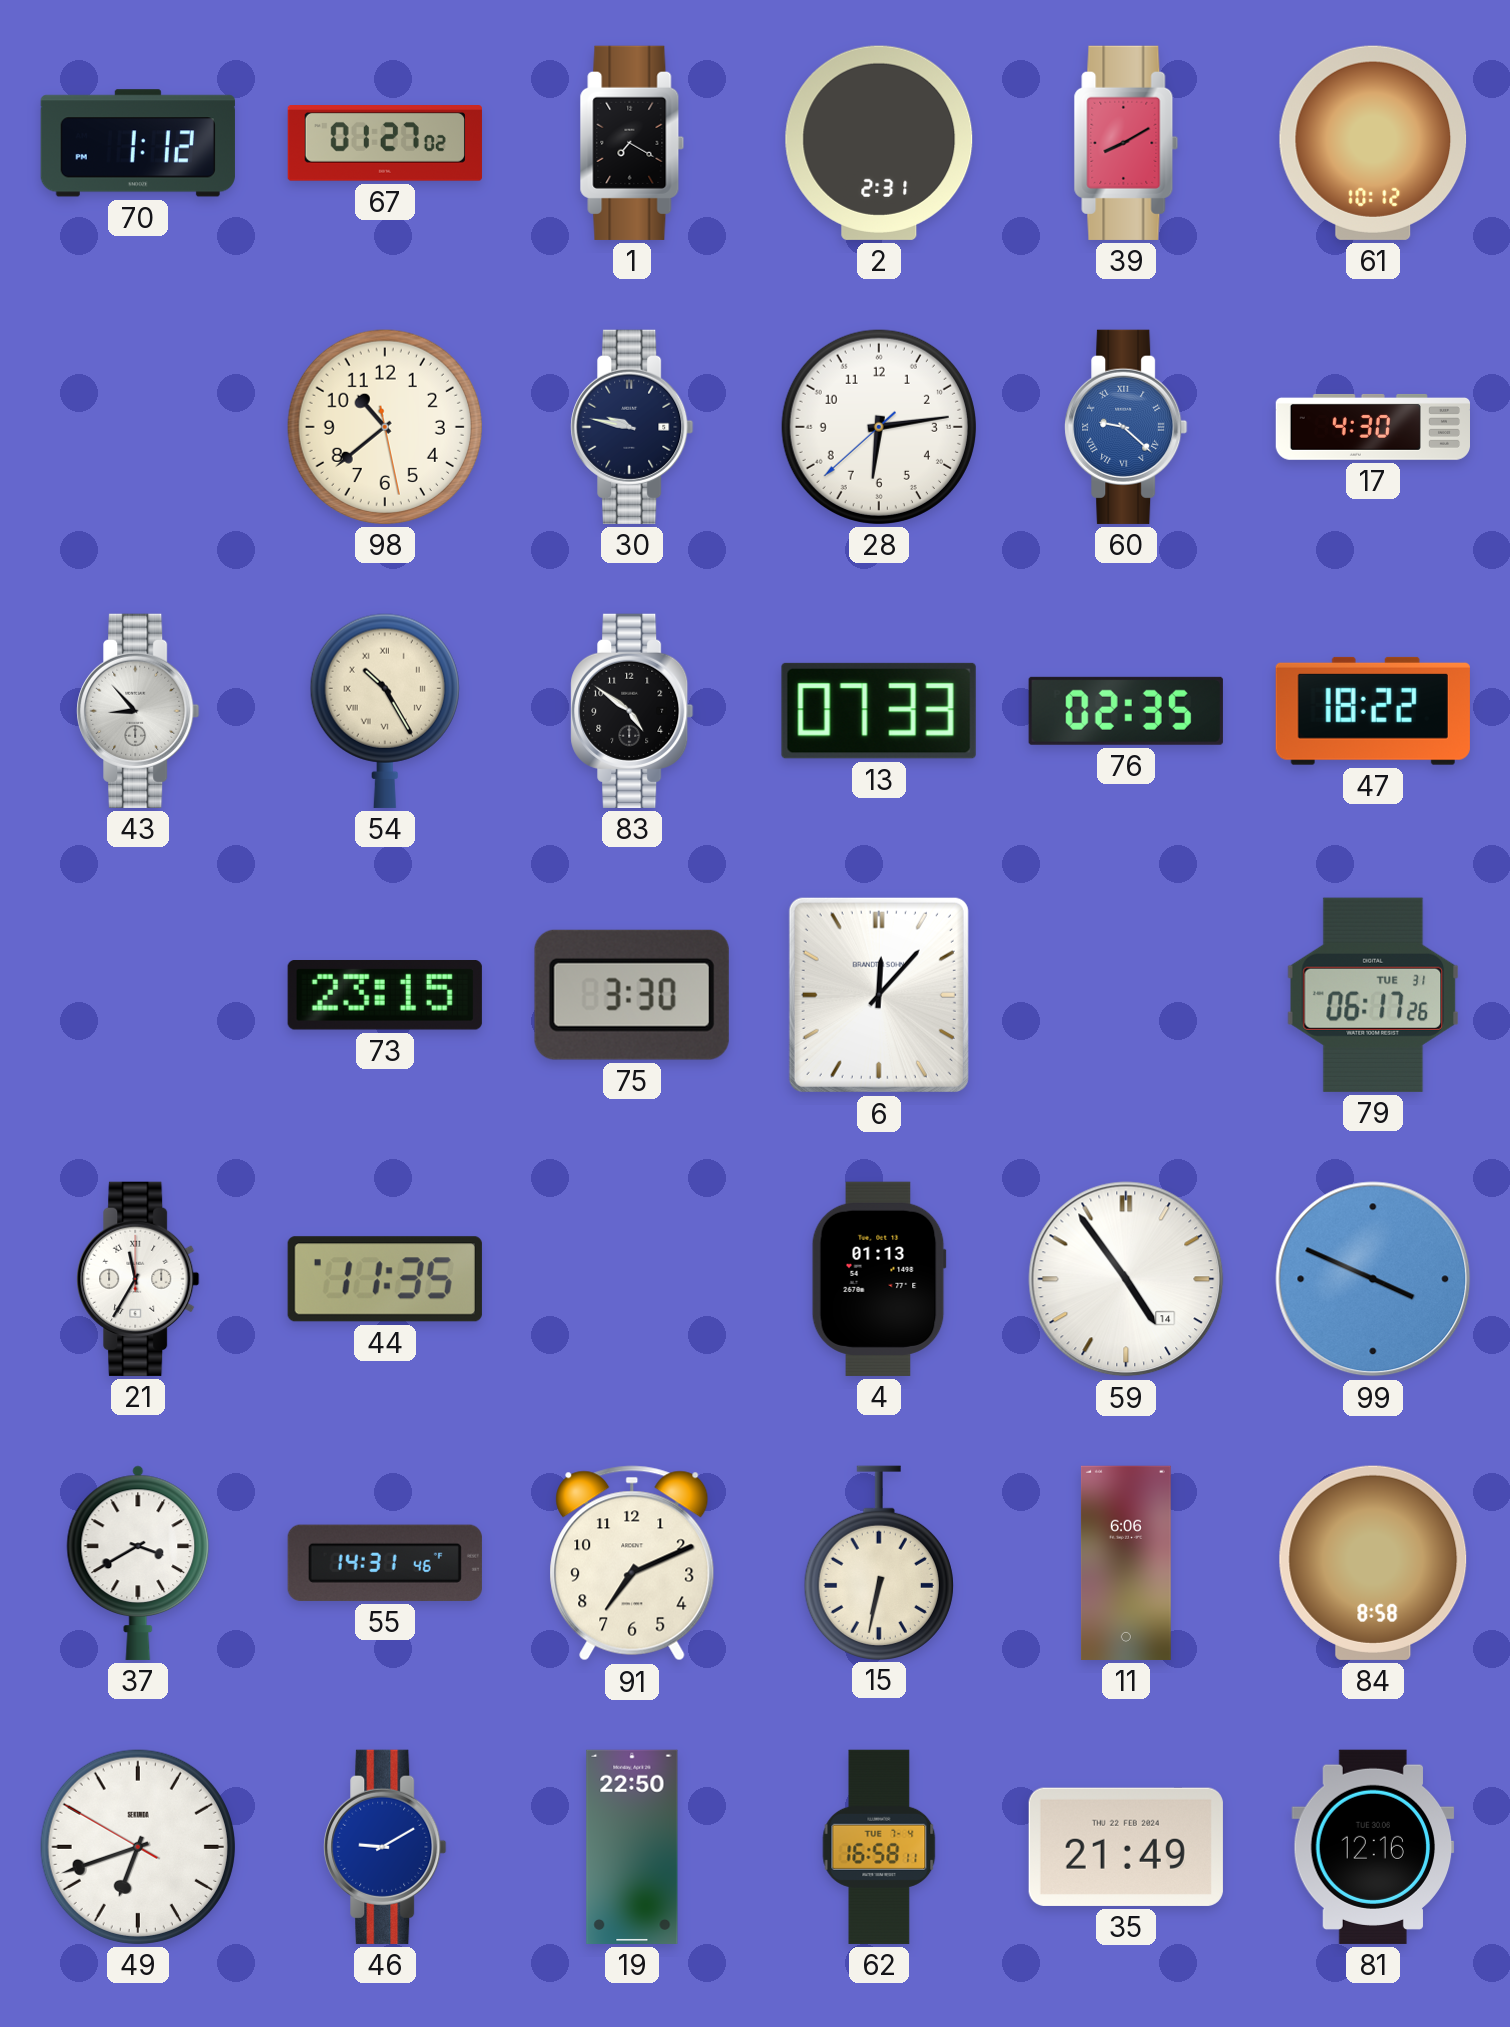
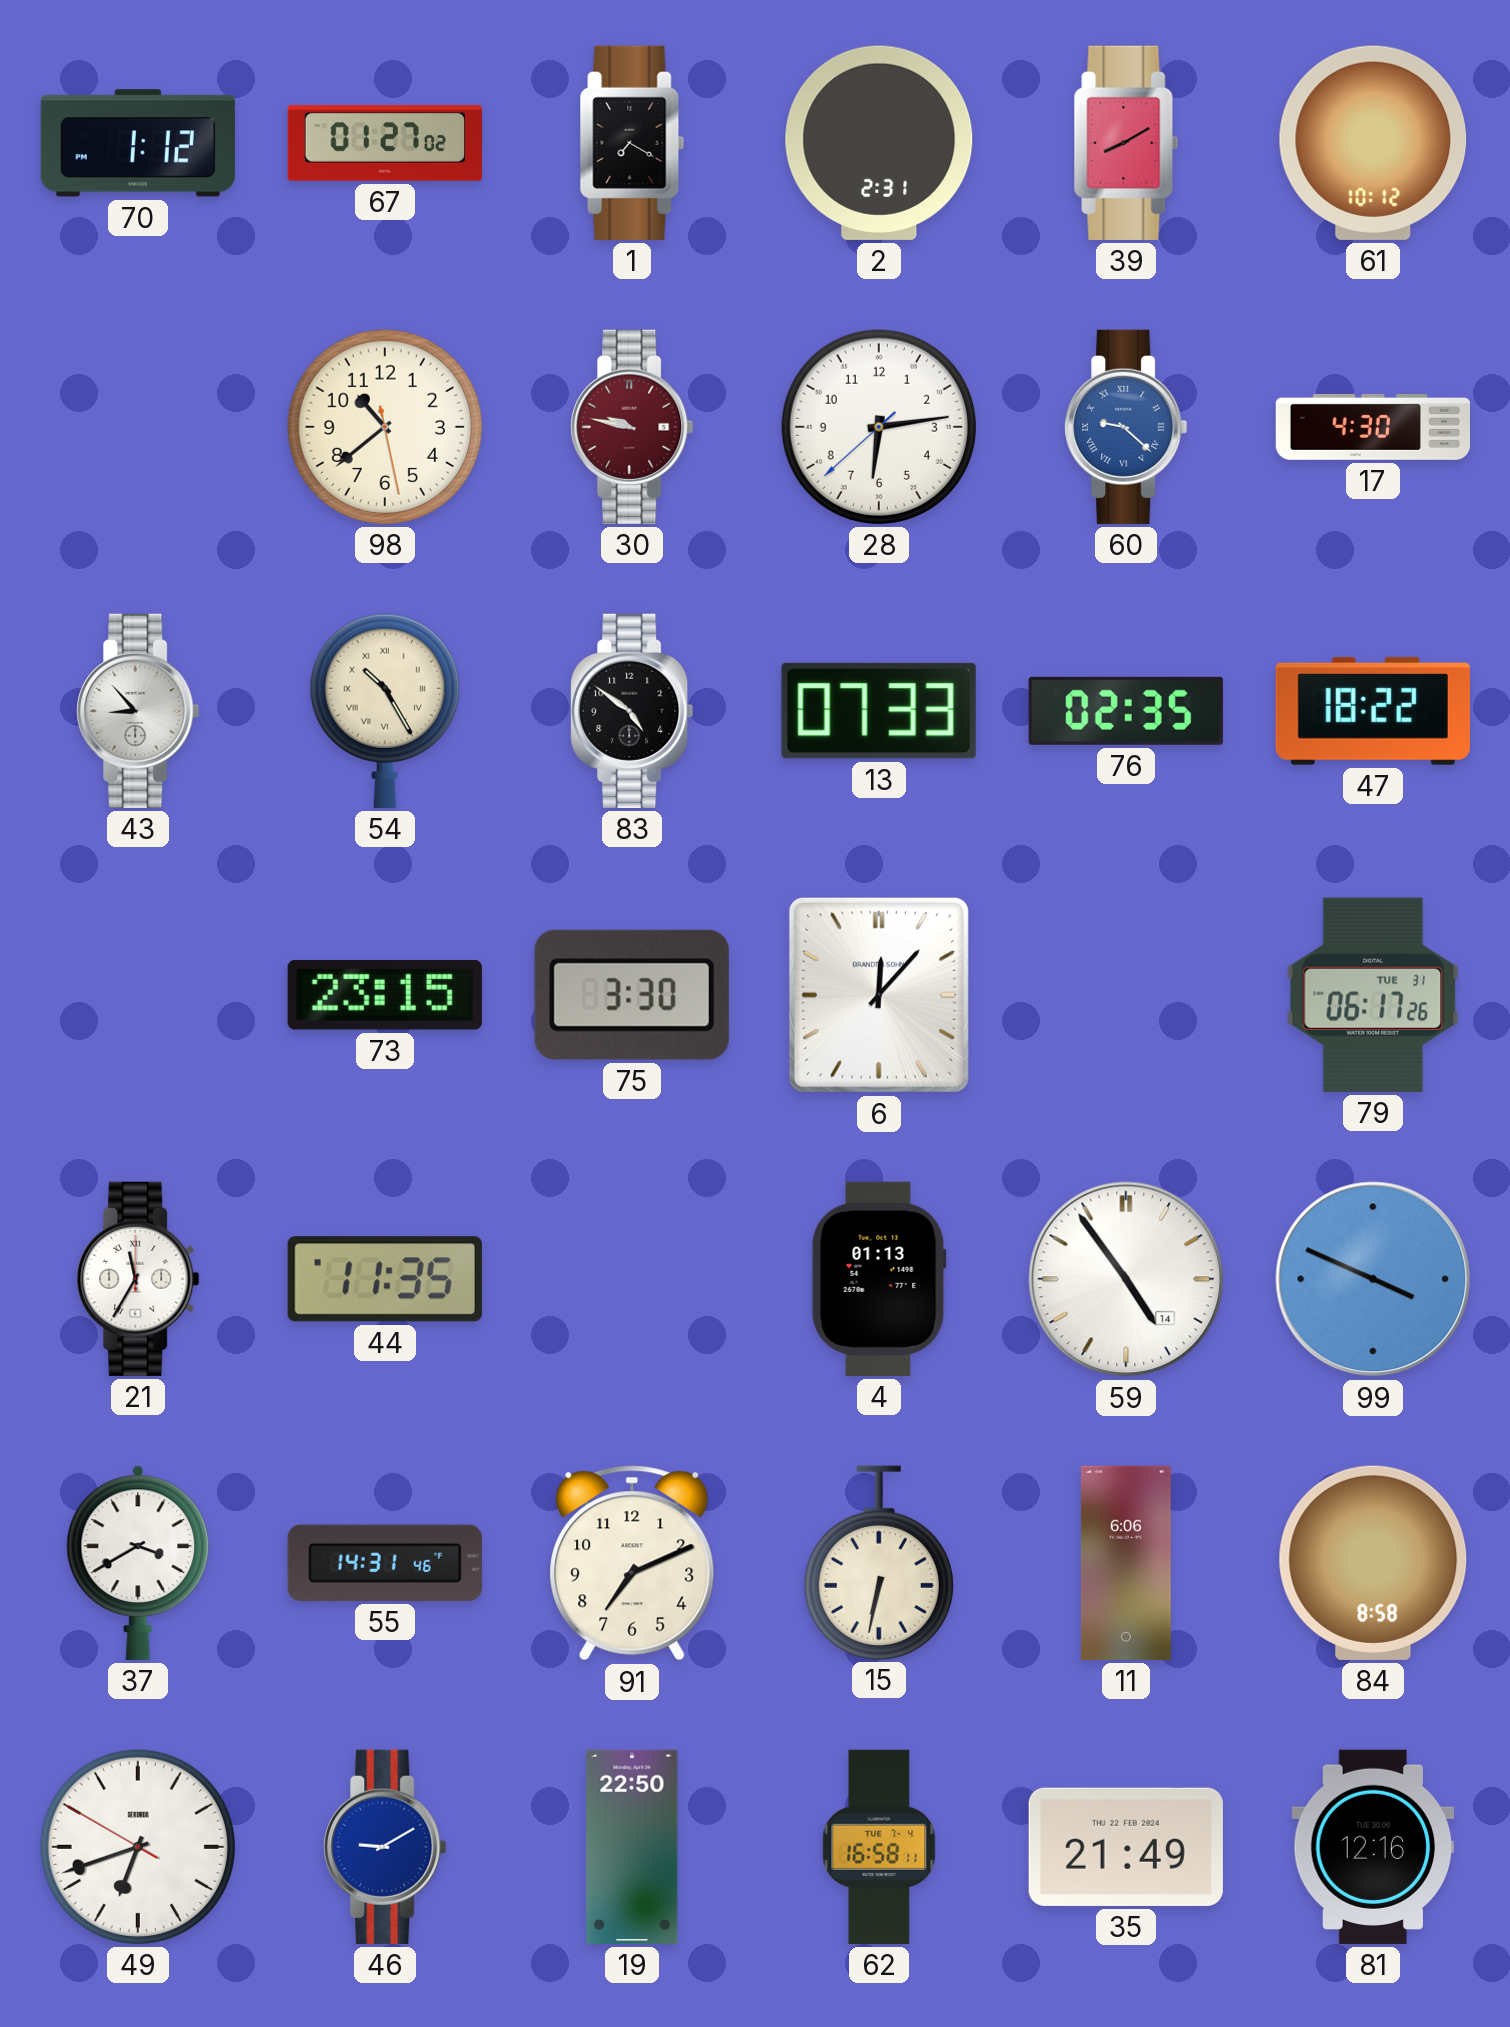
30 dial: navy -> burgundy (632, 427)
